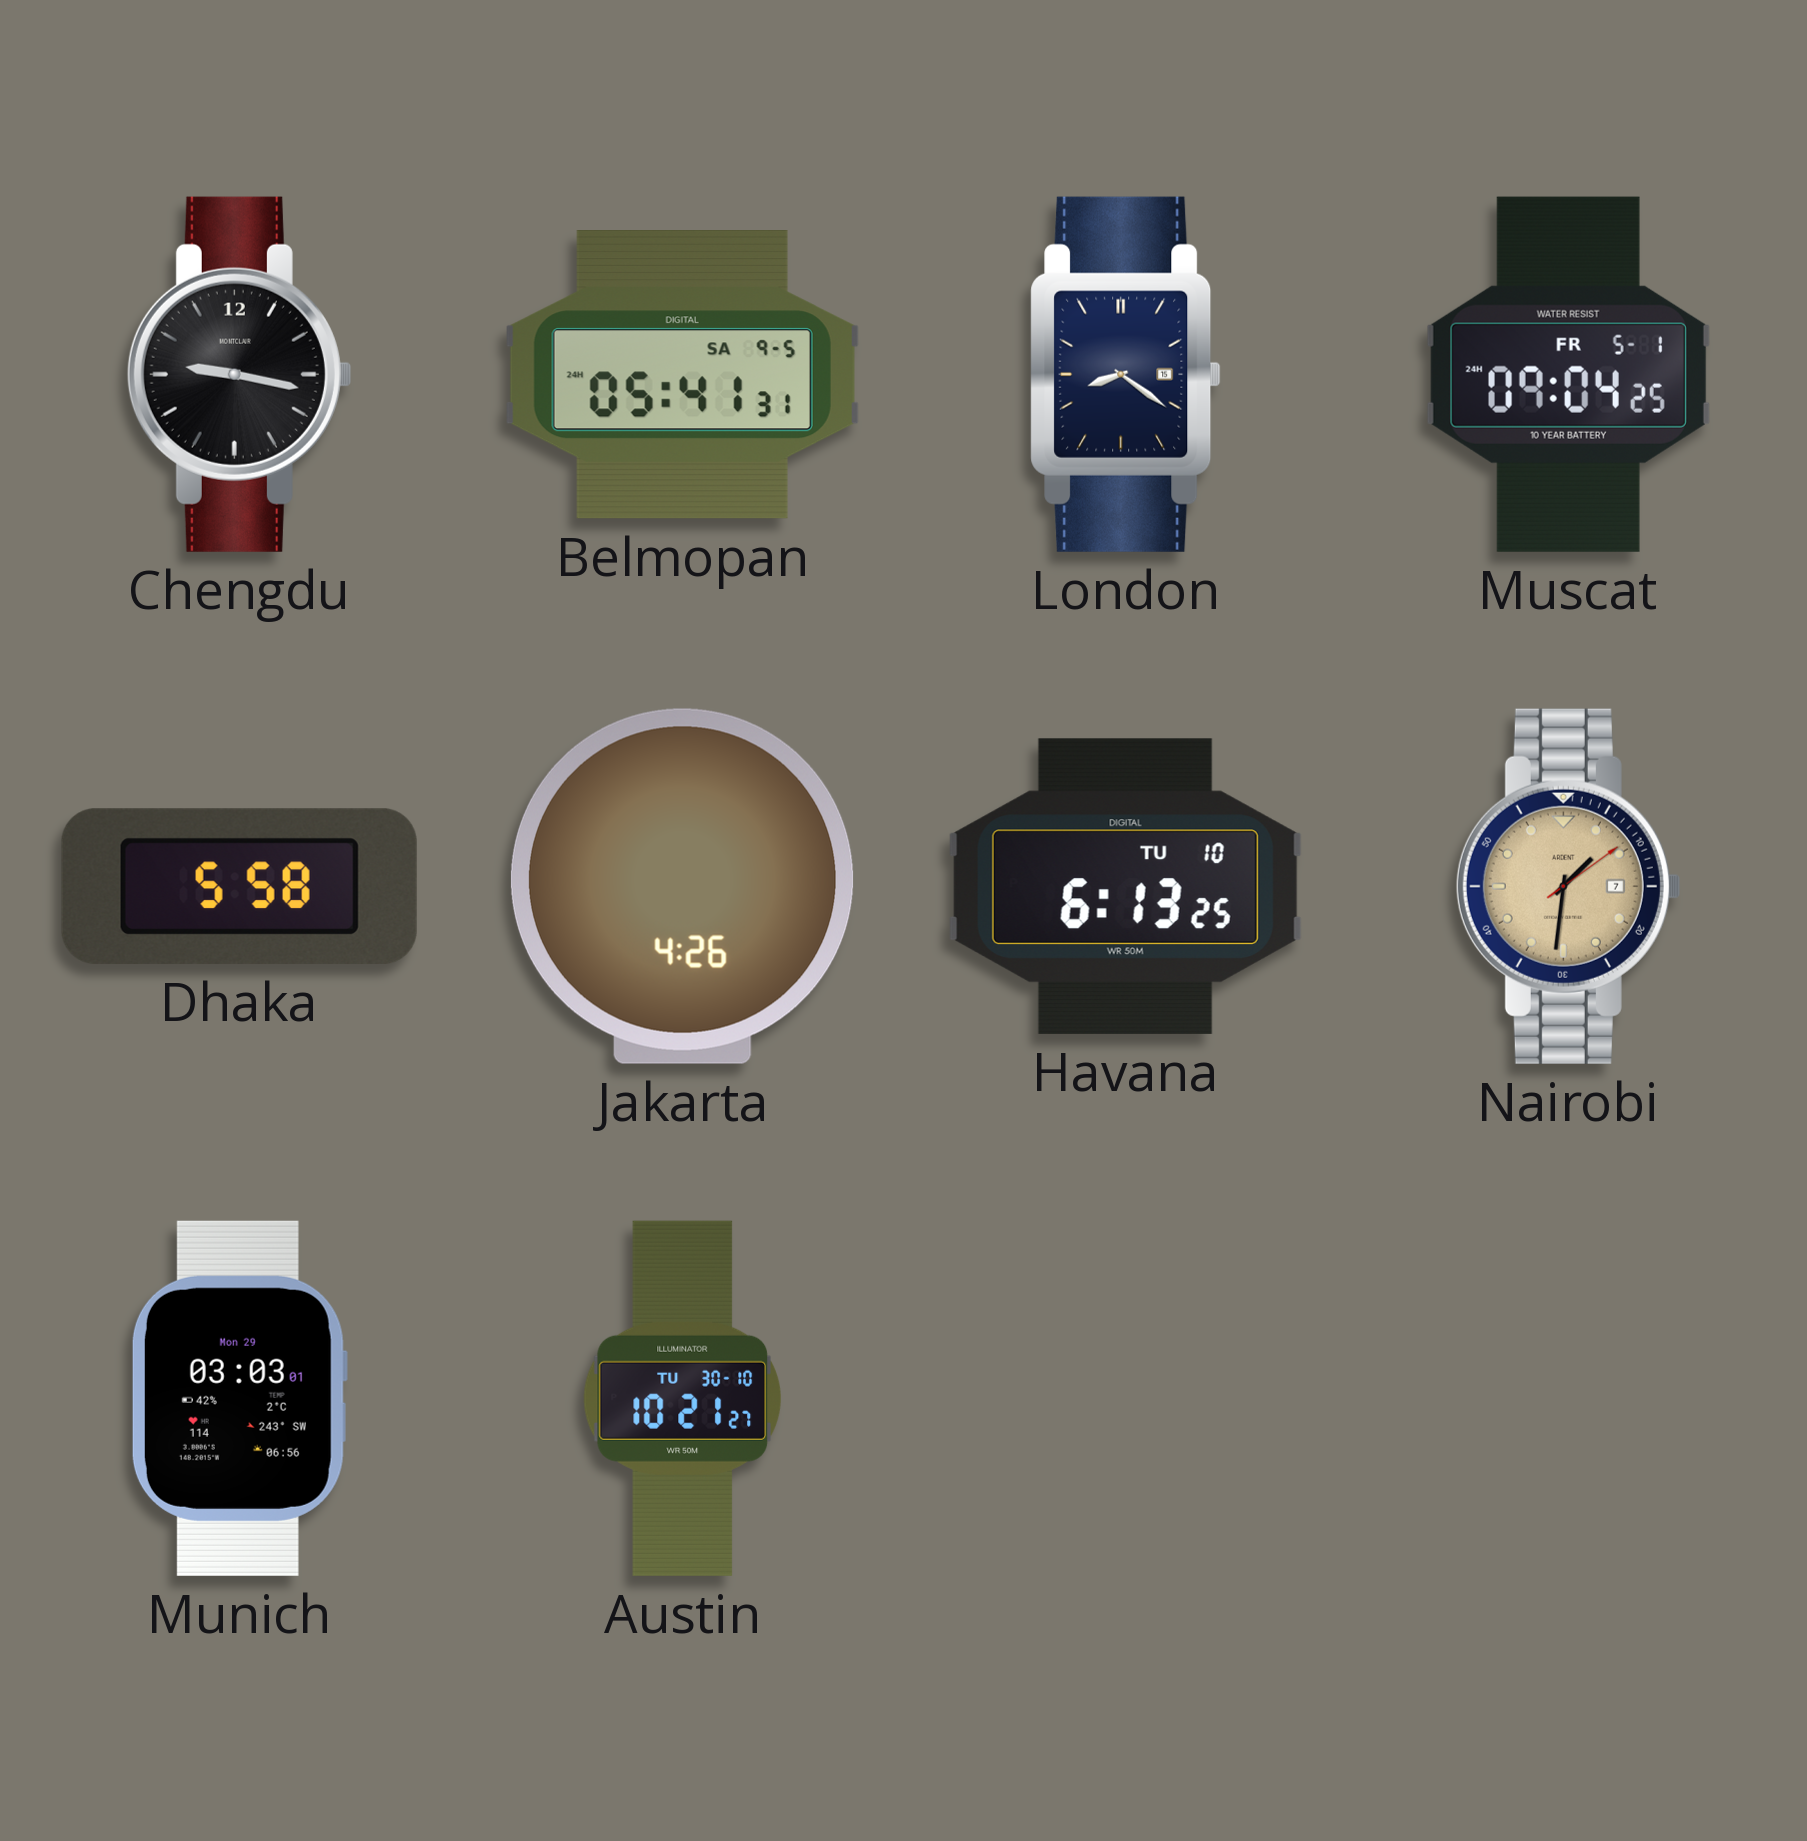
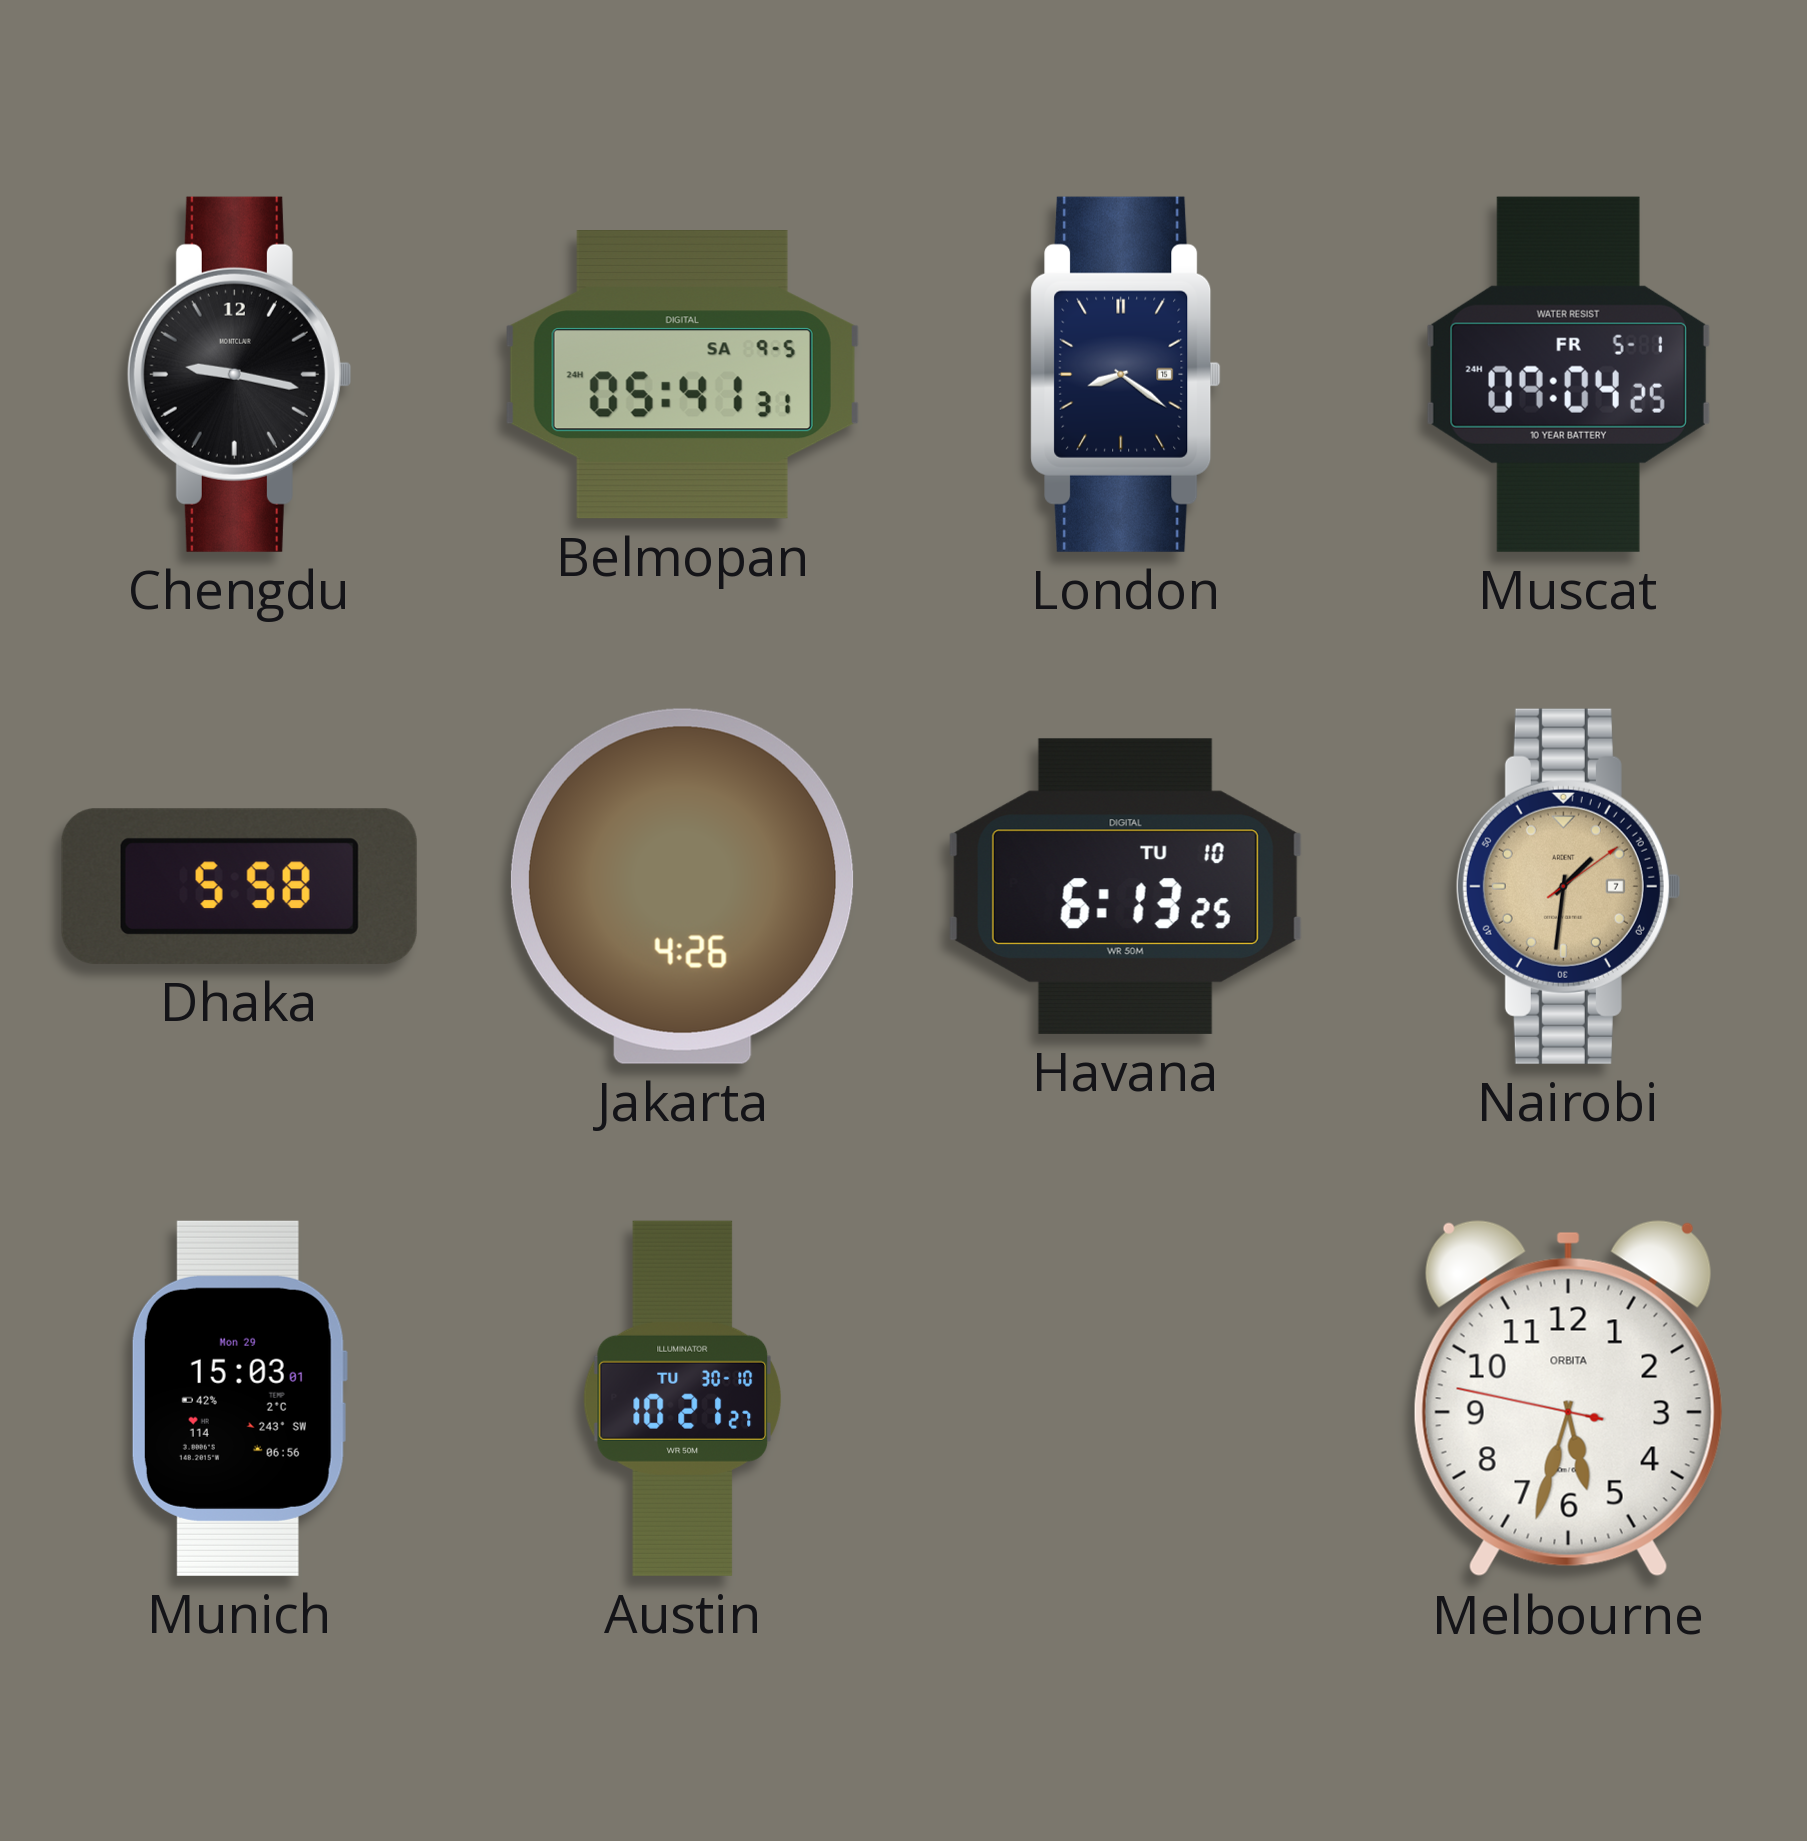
Munich: 03:03 -> 15:03 (239, 1398)
Melbourne: none -> 5:32 (1568, 1399)
